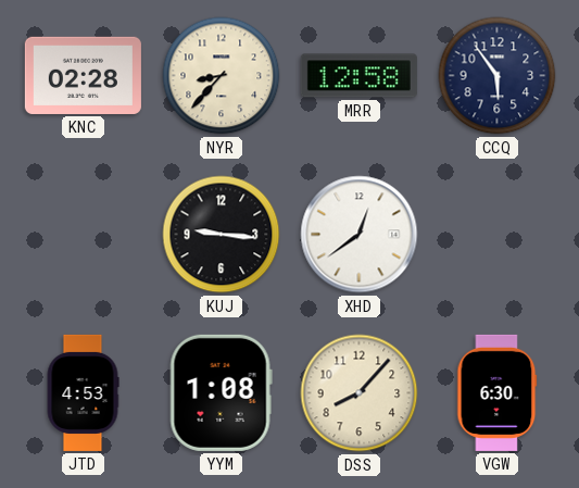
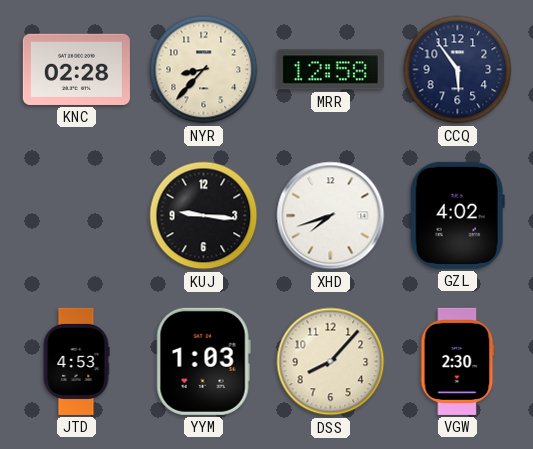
XHD: 12:39 -> 7:42 (331, 216)
GZL: none -> 4:02 (457, 215)
YYM: 1:08 -> 1:03 (203, 361)
VGW: 6:30 -> 2:30 (458, 361)
